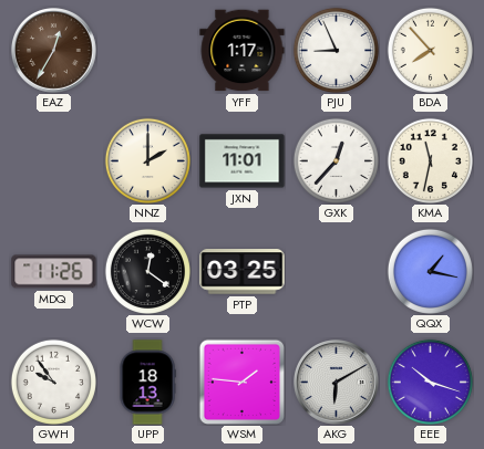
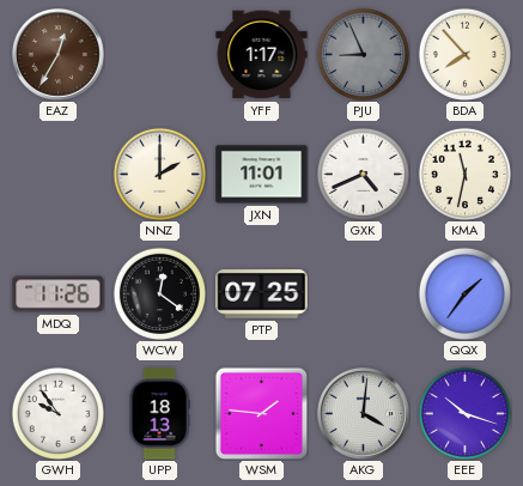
PJU dial: white -> grey (363, 54)
GXK: 12:37 -> 4:41 (363, 174)
PTP: 03:25 -> 07:25 (262, 294)
QQX: 1:17 -> 1:36 (464, 293)
AKG: 6:10 -> 4:01 (364, 414)
